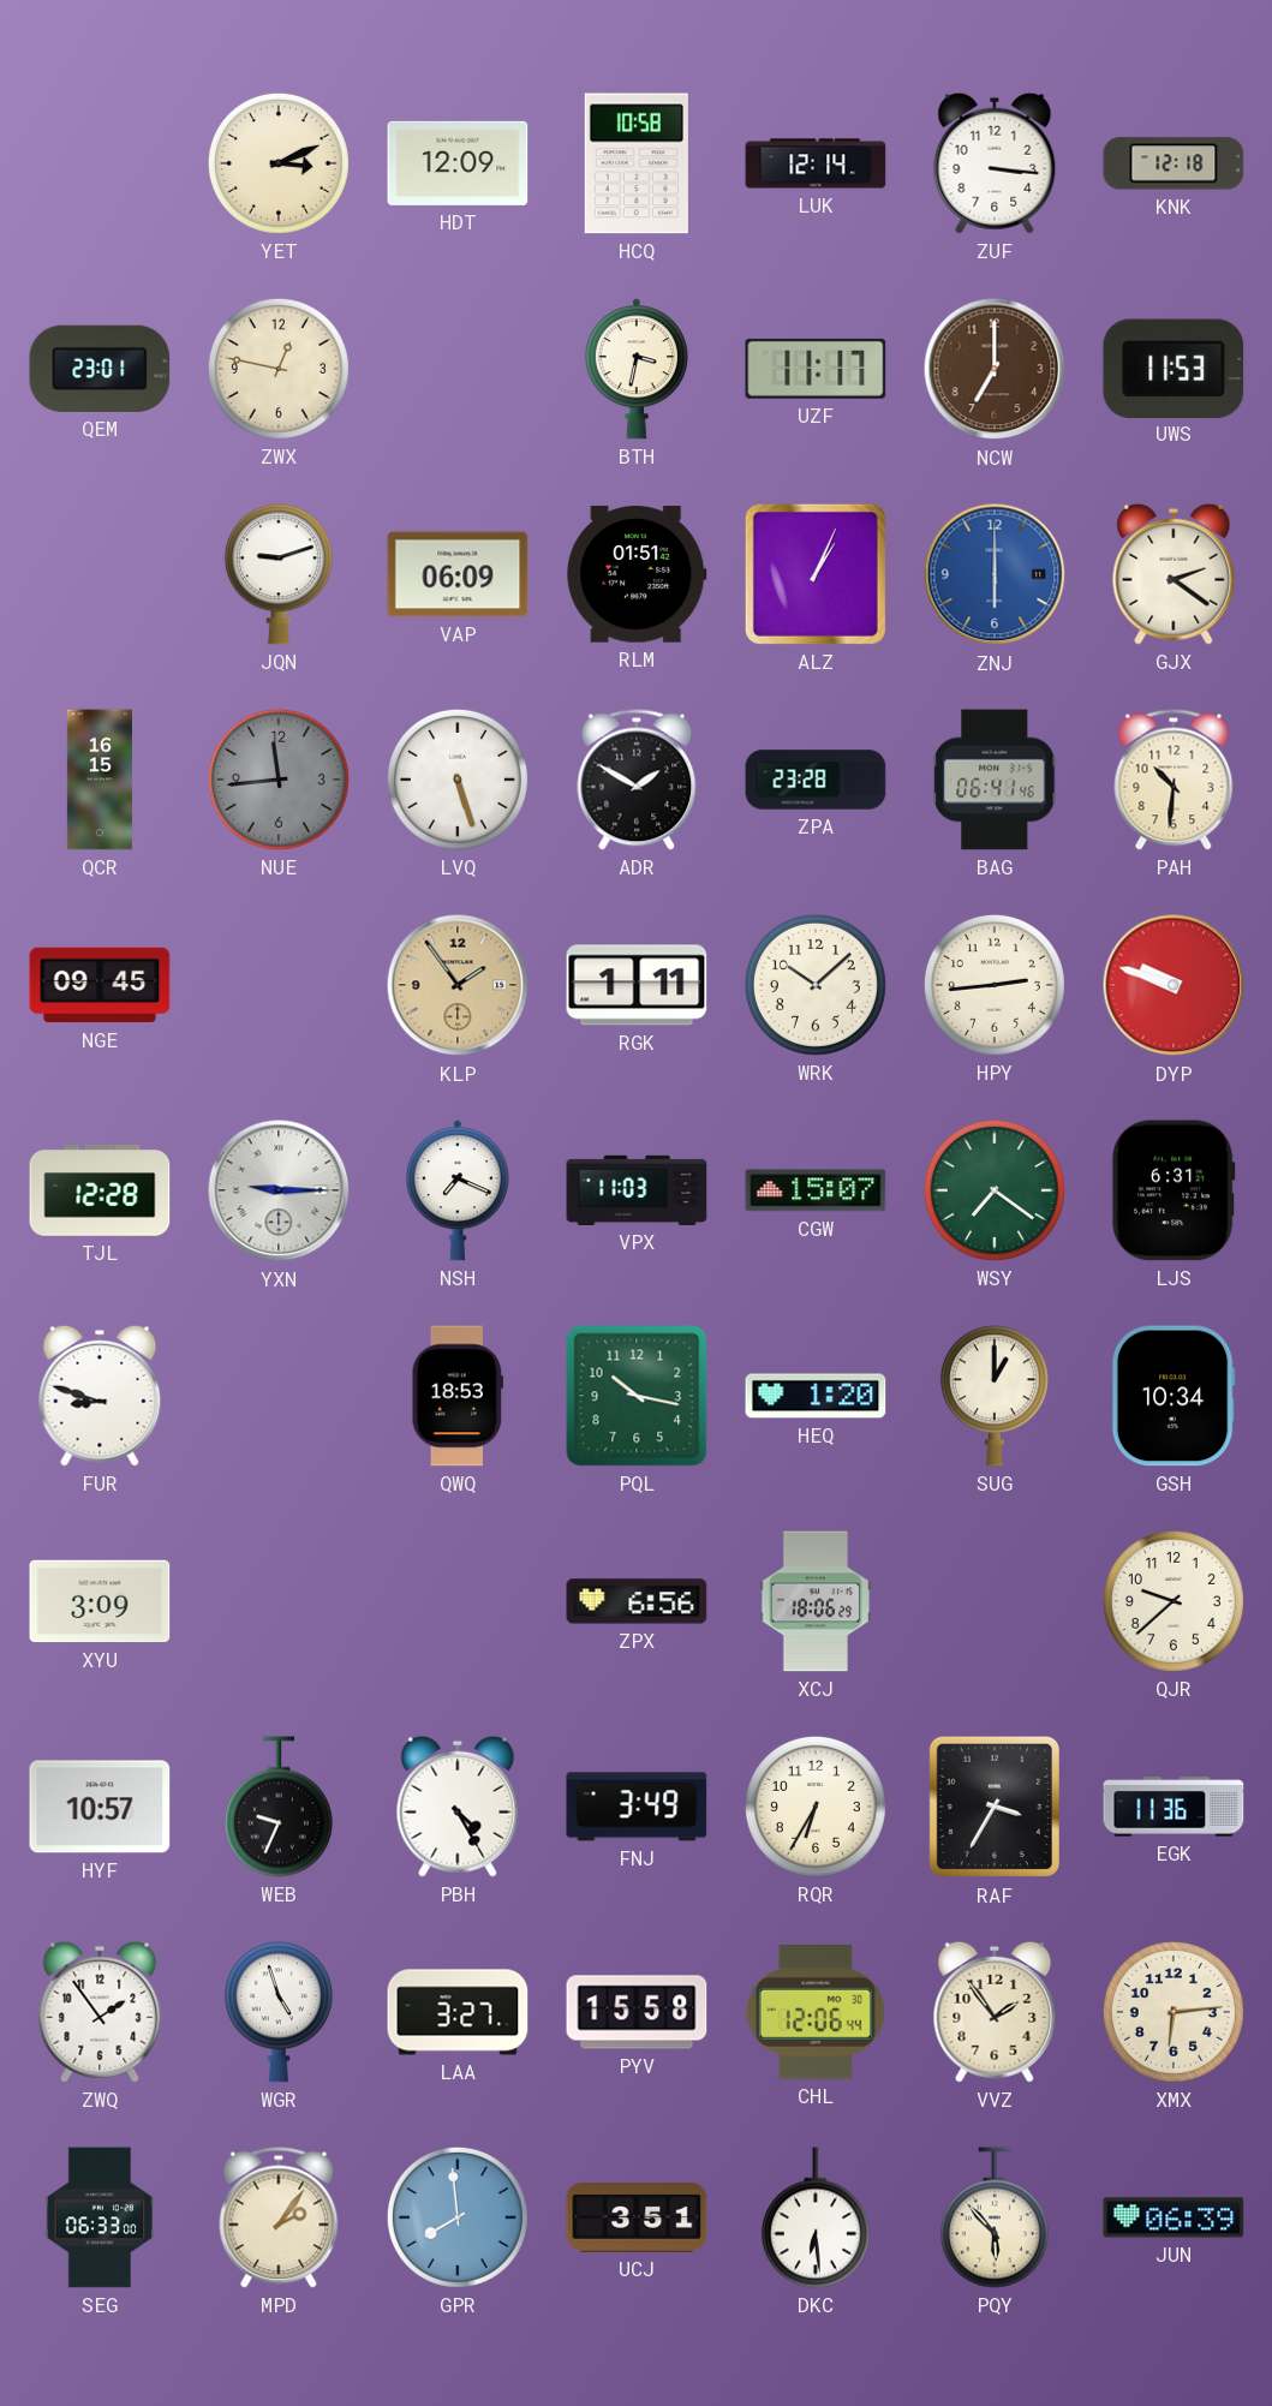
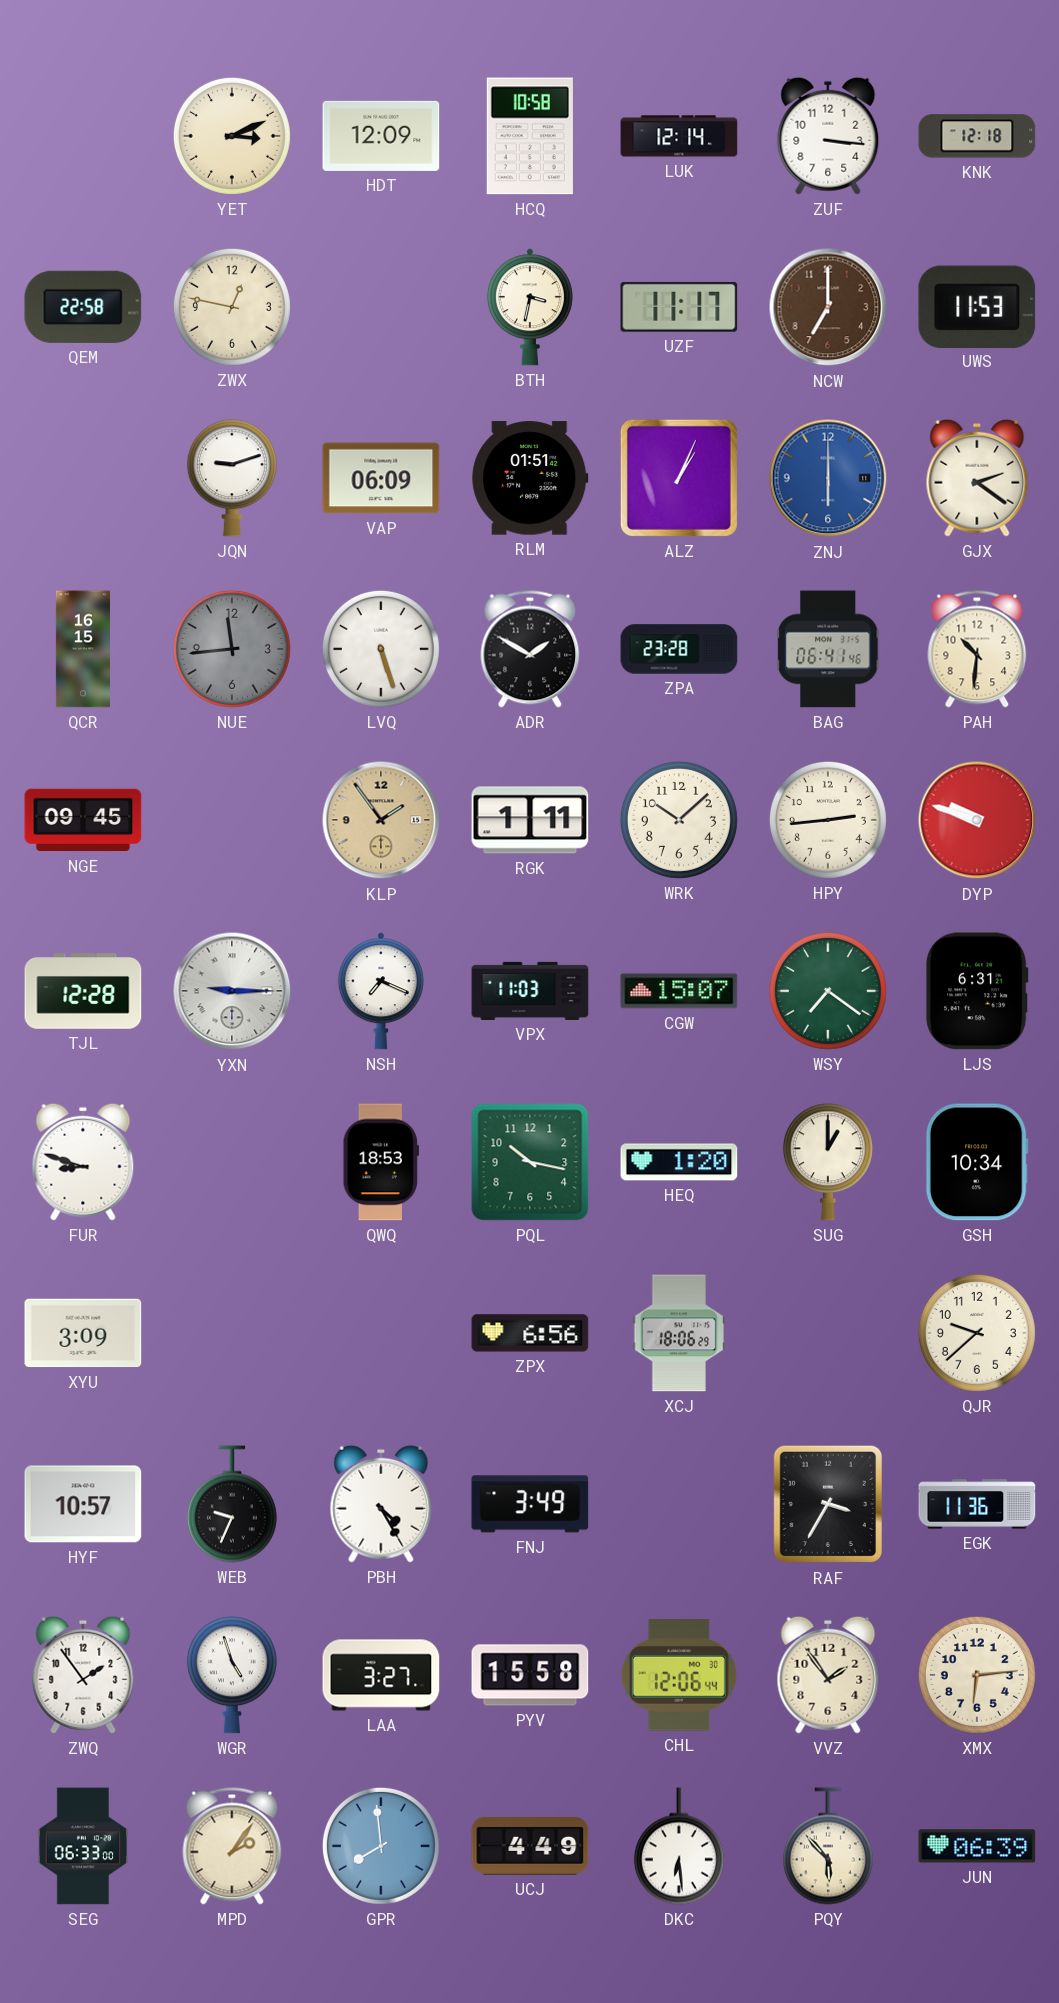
QEM: 23:01 -> 22:58 (83, 307)
RQR: 6:35 -> none (816, 1807)
UCJ: 3:51 -> 4:49 (530, 1846)
